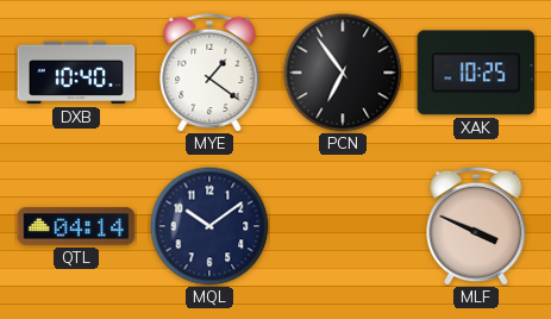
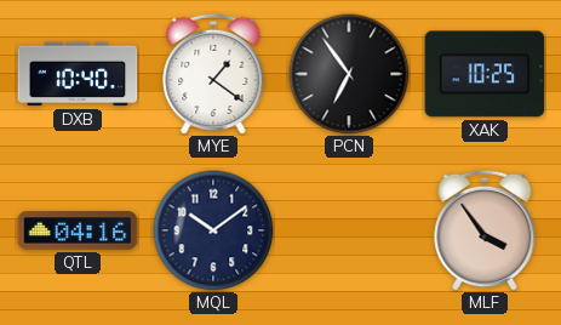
QTL: 04:14 -> 04:16 (78, 230)
MLF: 3:49 -> 3:54 (485, 230)
